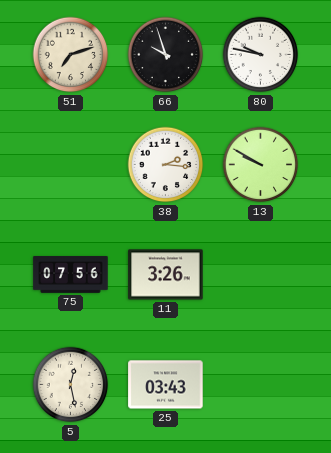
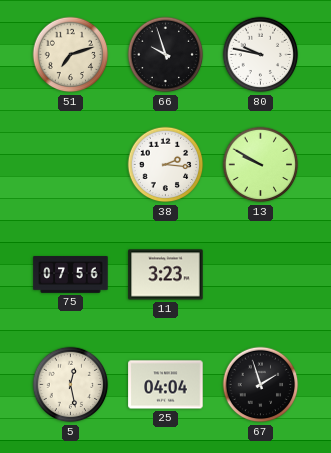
11: 3:26 -> 3:23 (166, 275)
25: 03:43 -> 04:04 (166, 385)
67: none -> 1:57 (261, 385)
